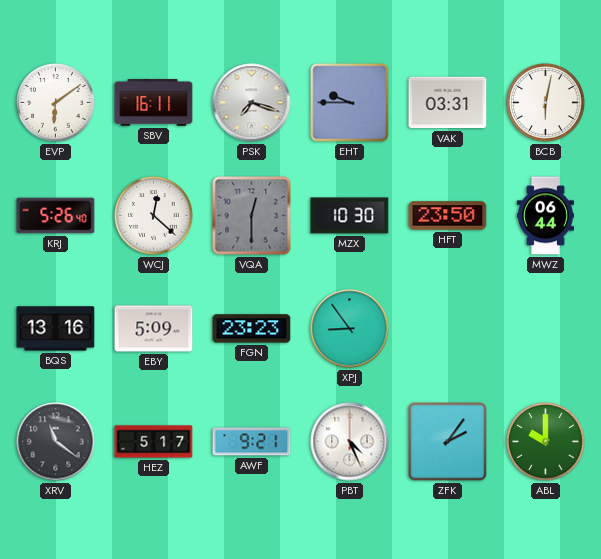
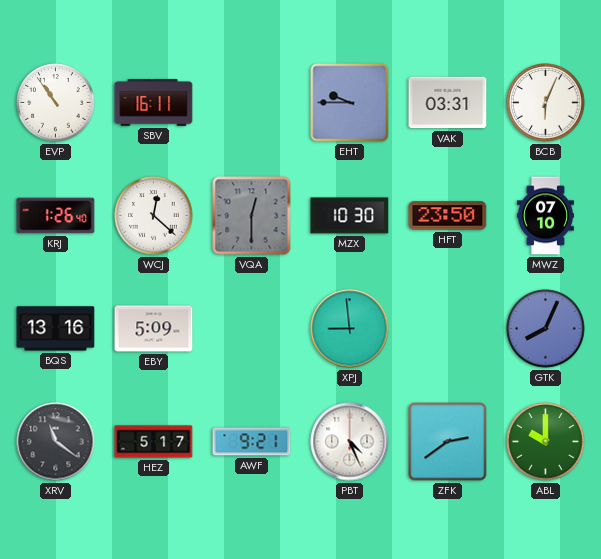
EVP: 6:09 -> 10:54 (56, 103)
PSK: 7:18 -> none (252, 103)
BCB: 6:02 -> 6:04 (546, 103)
KRJ: 5:26 -> 1:26 (56, 216)
MWZ: 06:44 -> 07:10 (545, 216)
FGN: 23:23 -> none (252, 329)
XPJ: 8:54 -> 8:59 (350, 329)
GTK: none -> 8:04 (546, 329)
ZFK: 2:06 -> 2:39 (448, 442)
